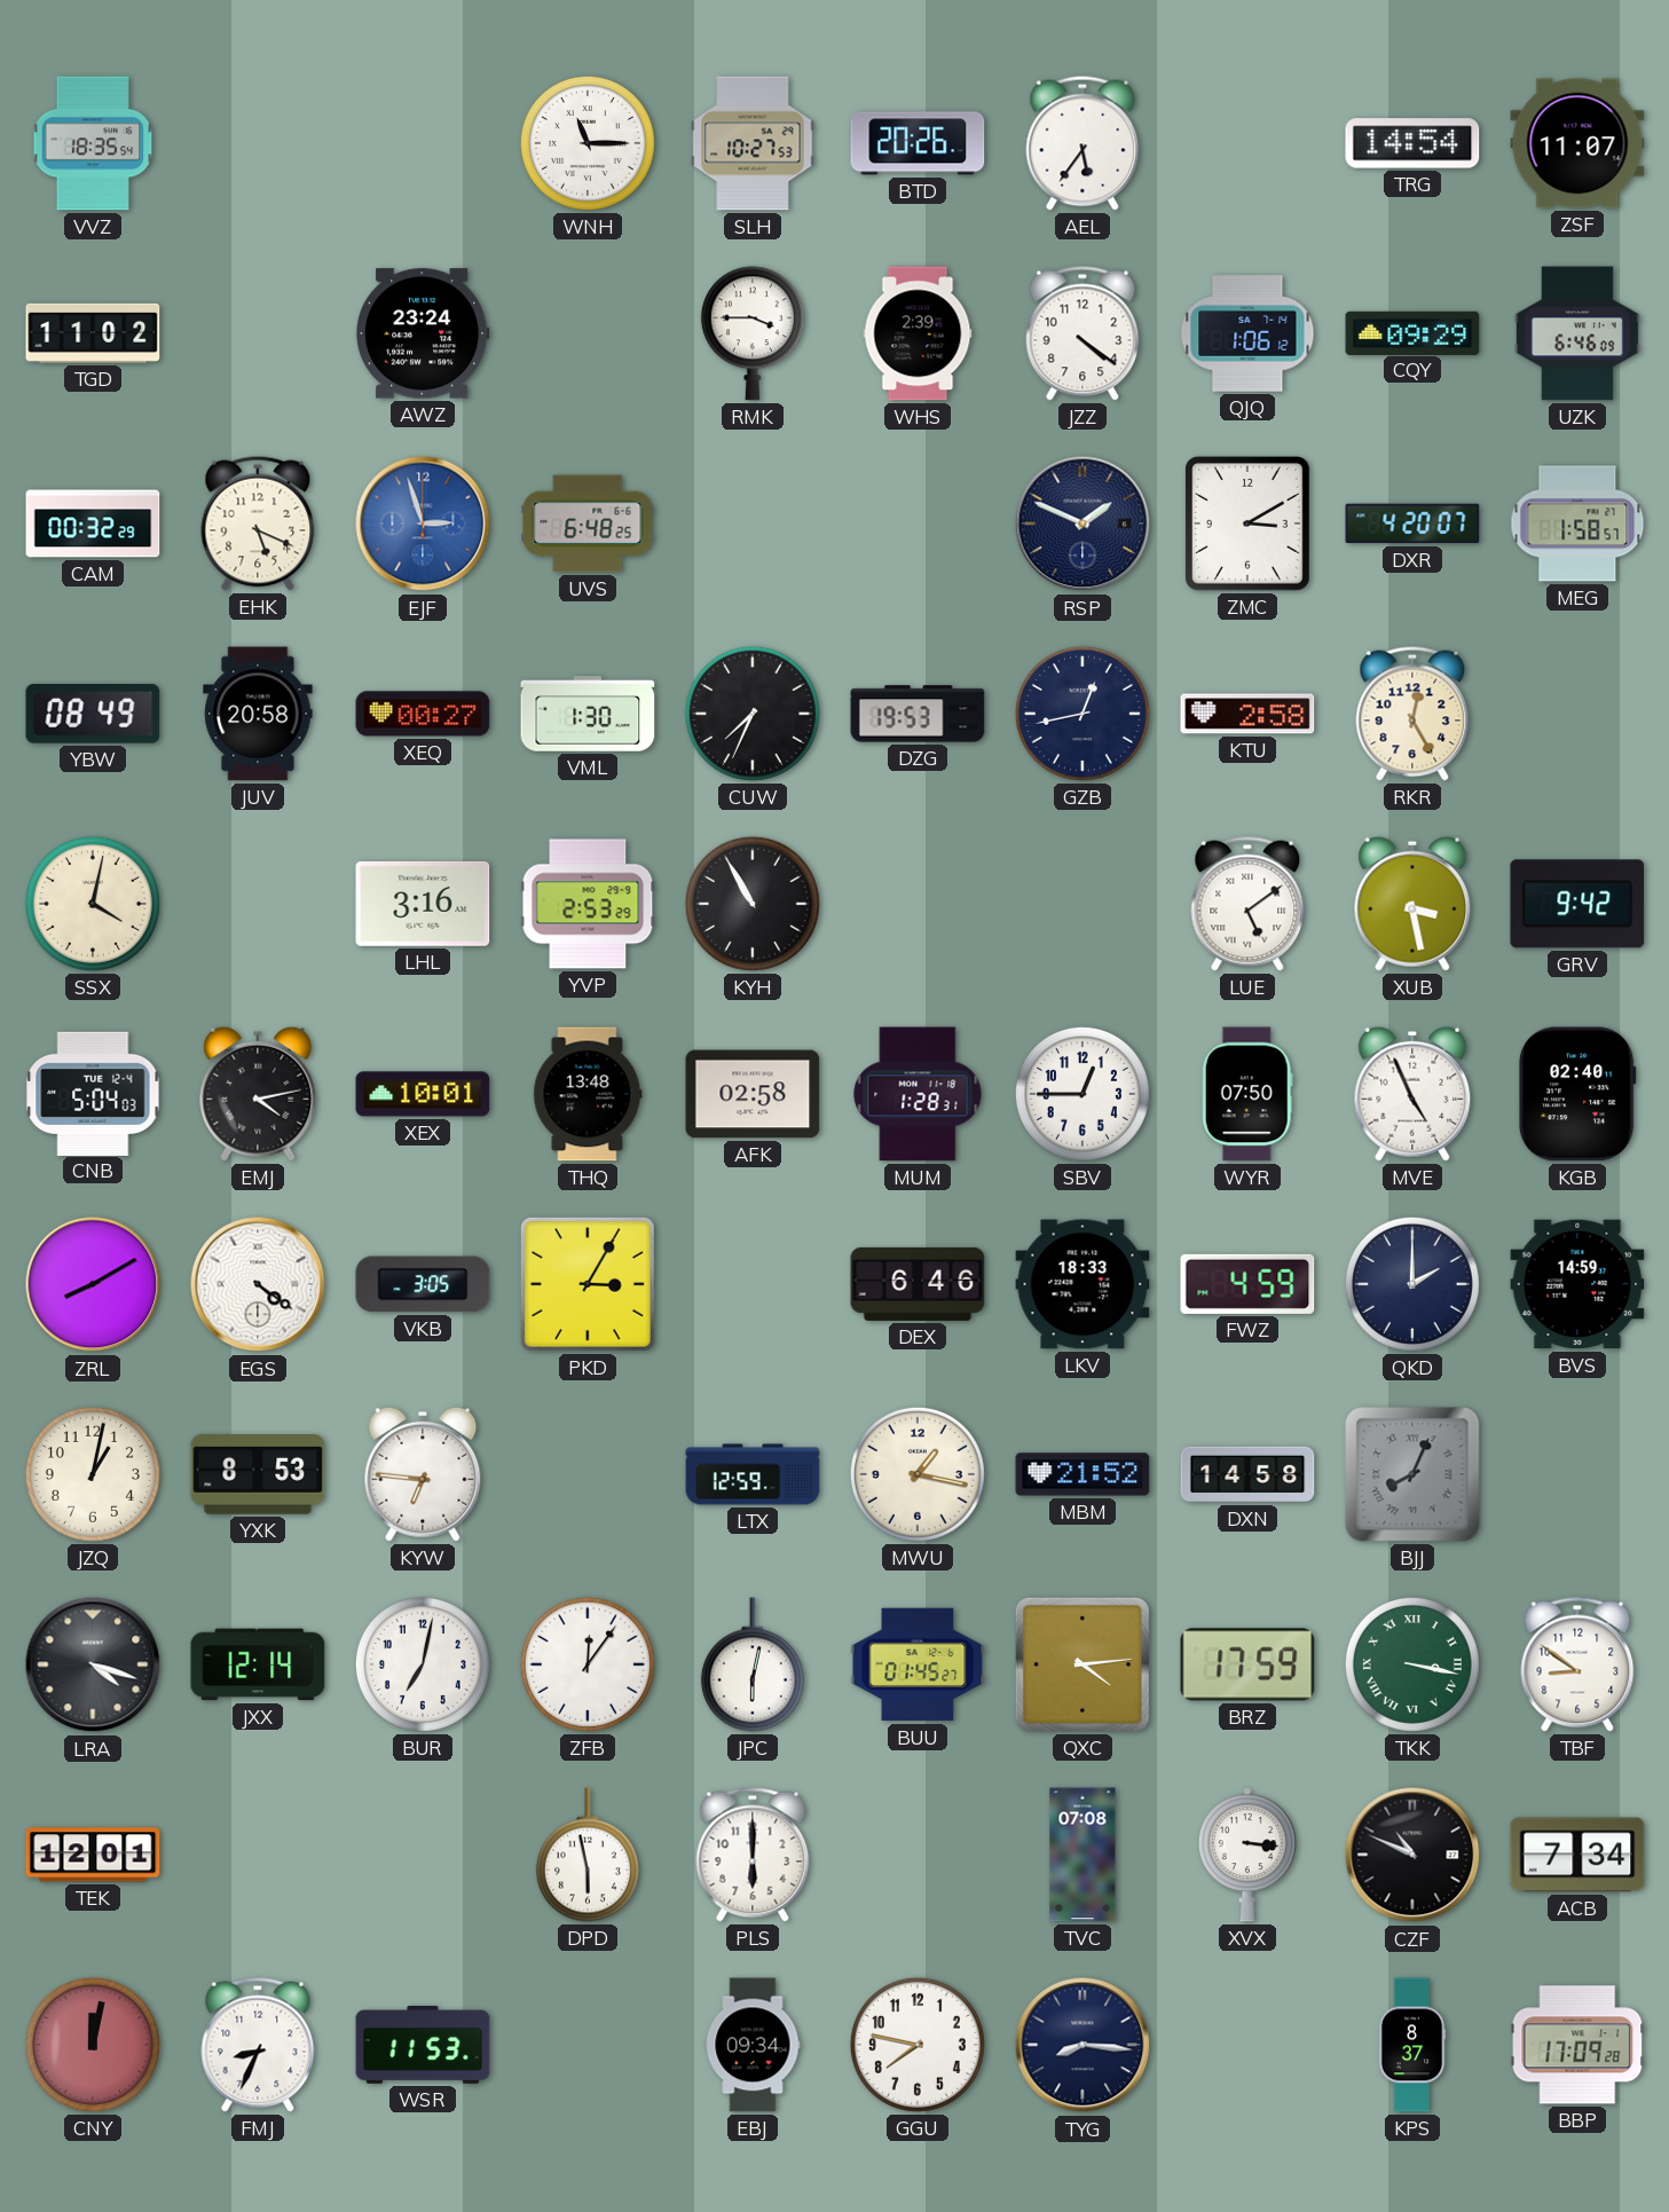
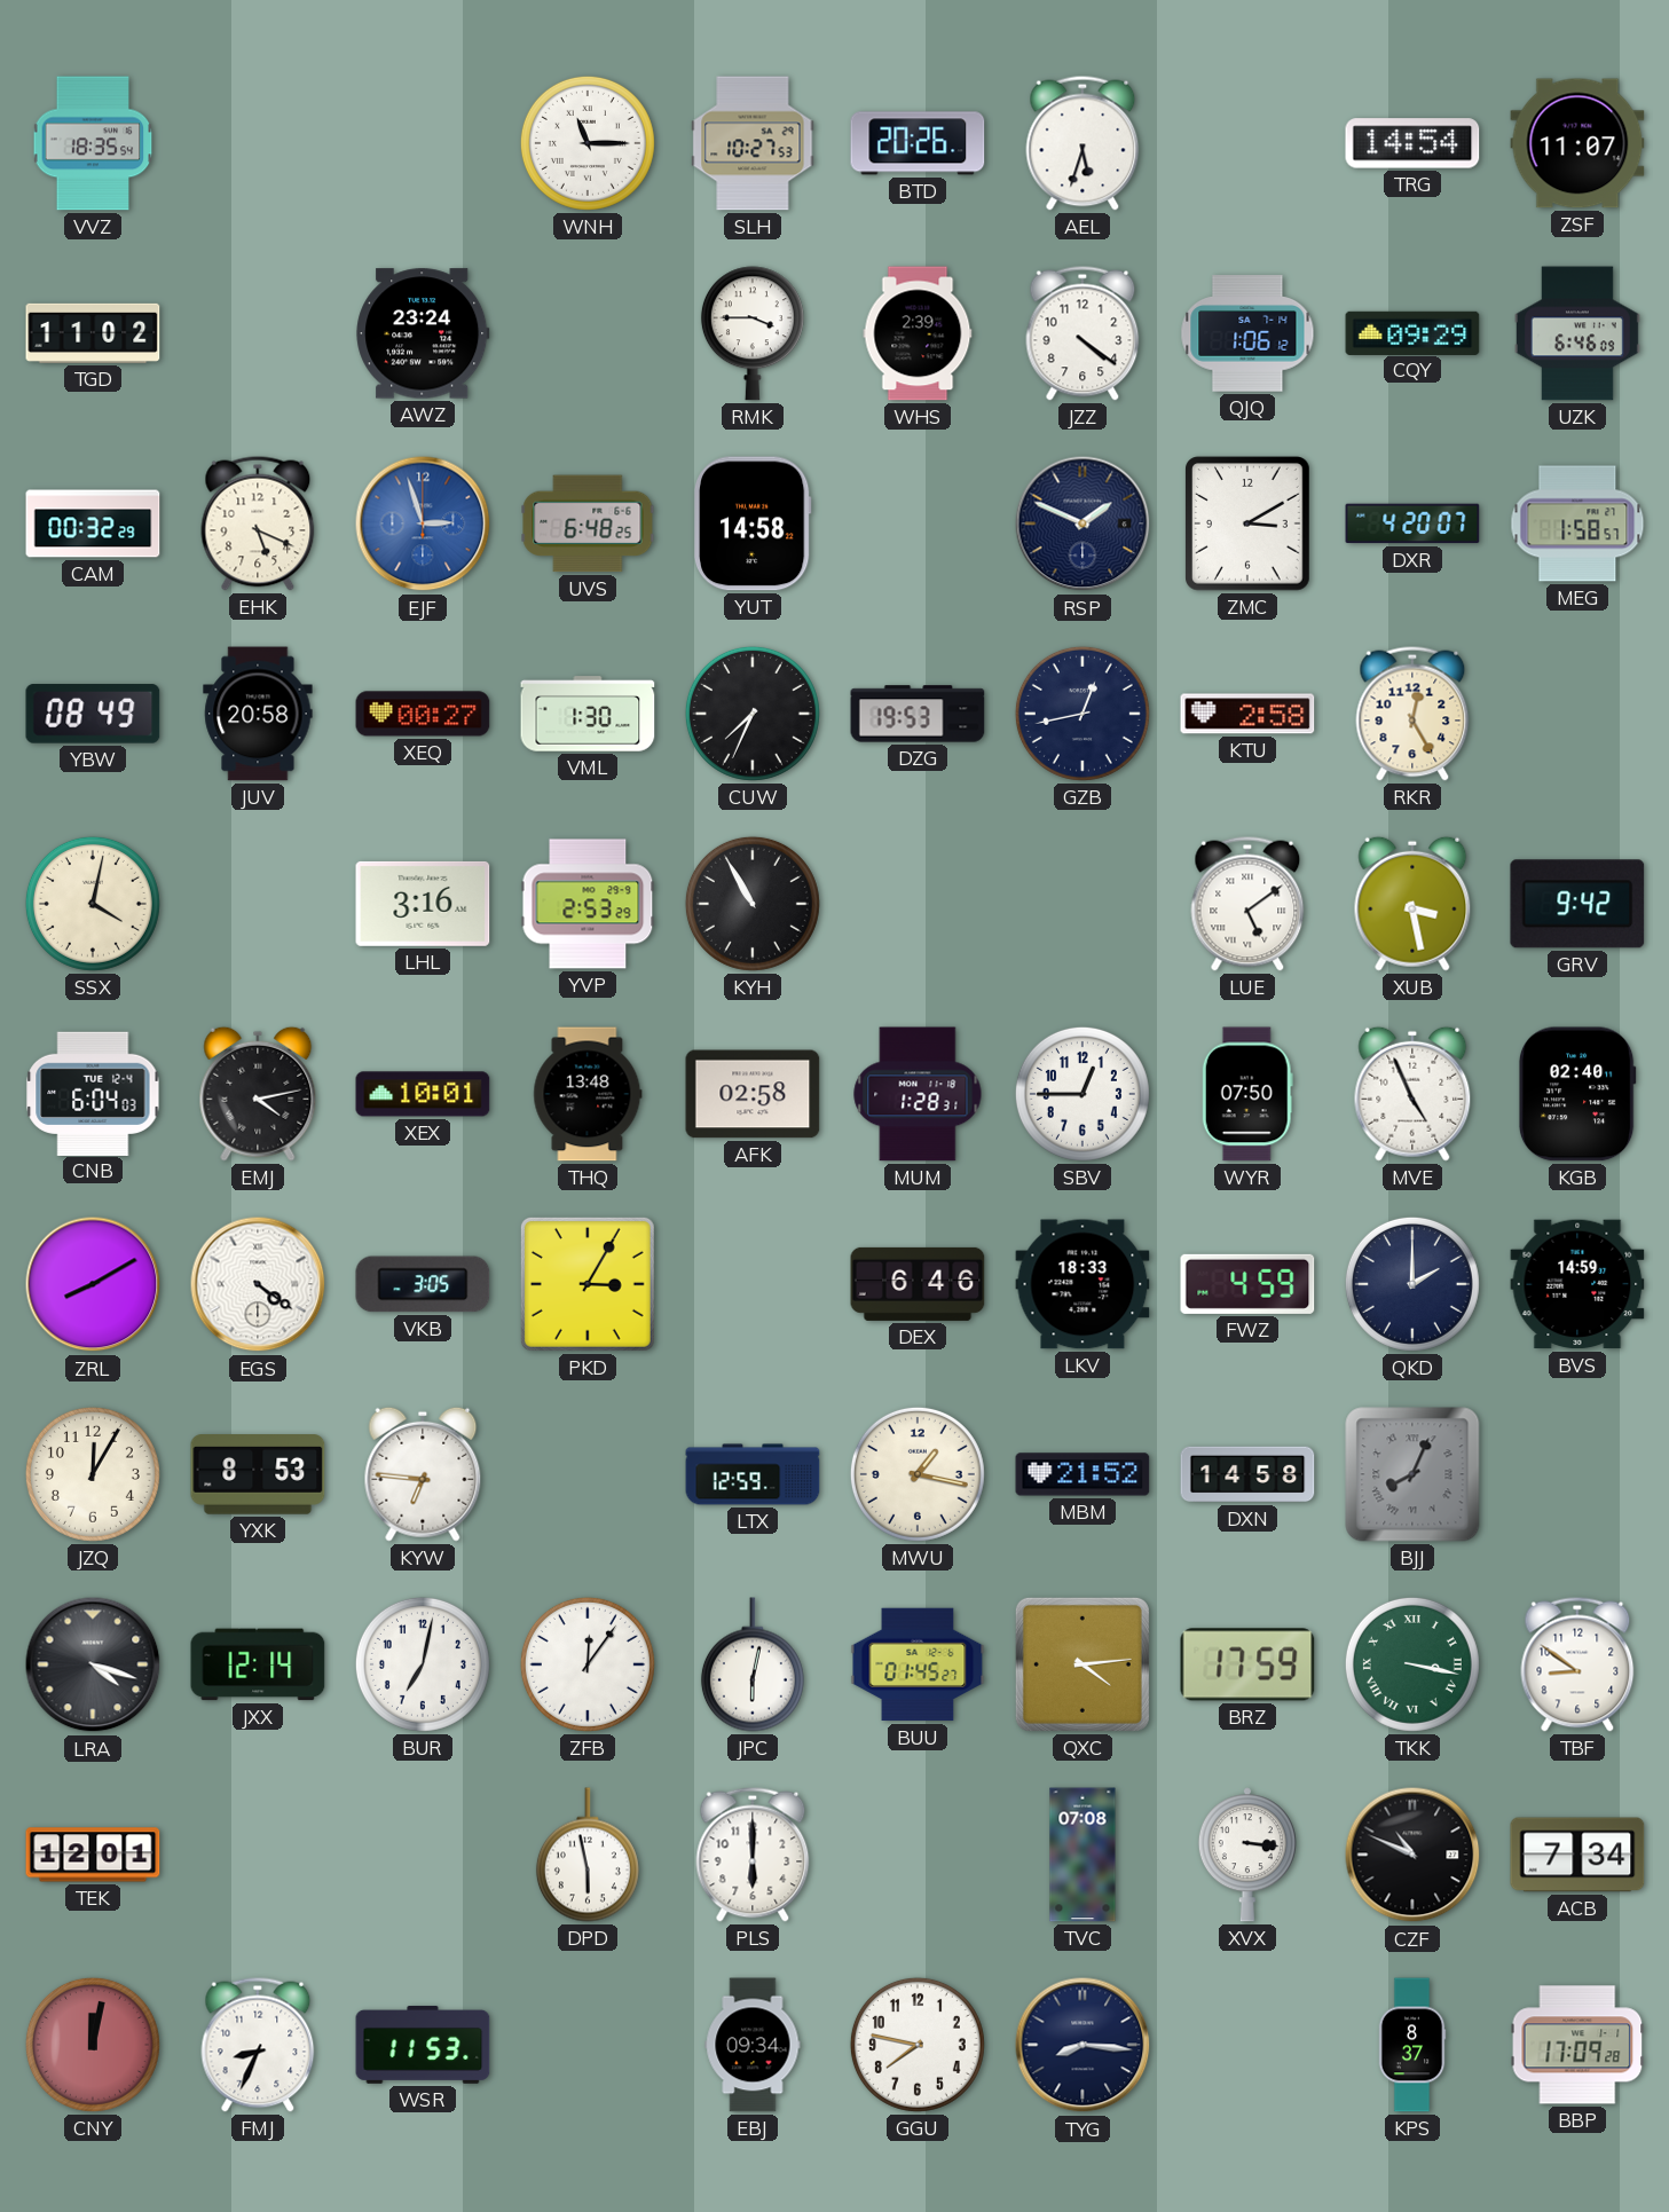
AEL: 5:36 -> 5:33 (1083, 143)
YUT: none -> 14:58 (753, 524)
CNB: 5:04 -> 6:04 (93, 1093)
JZQ: 1:02 -> 12:05 (93, 1474)
